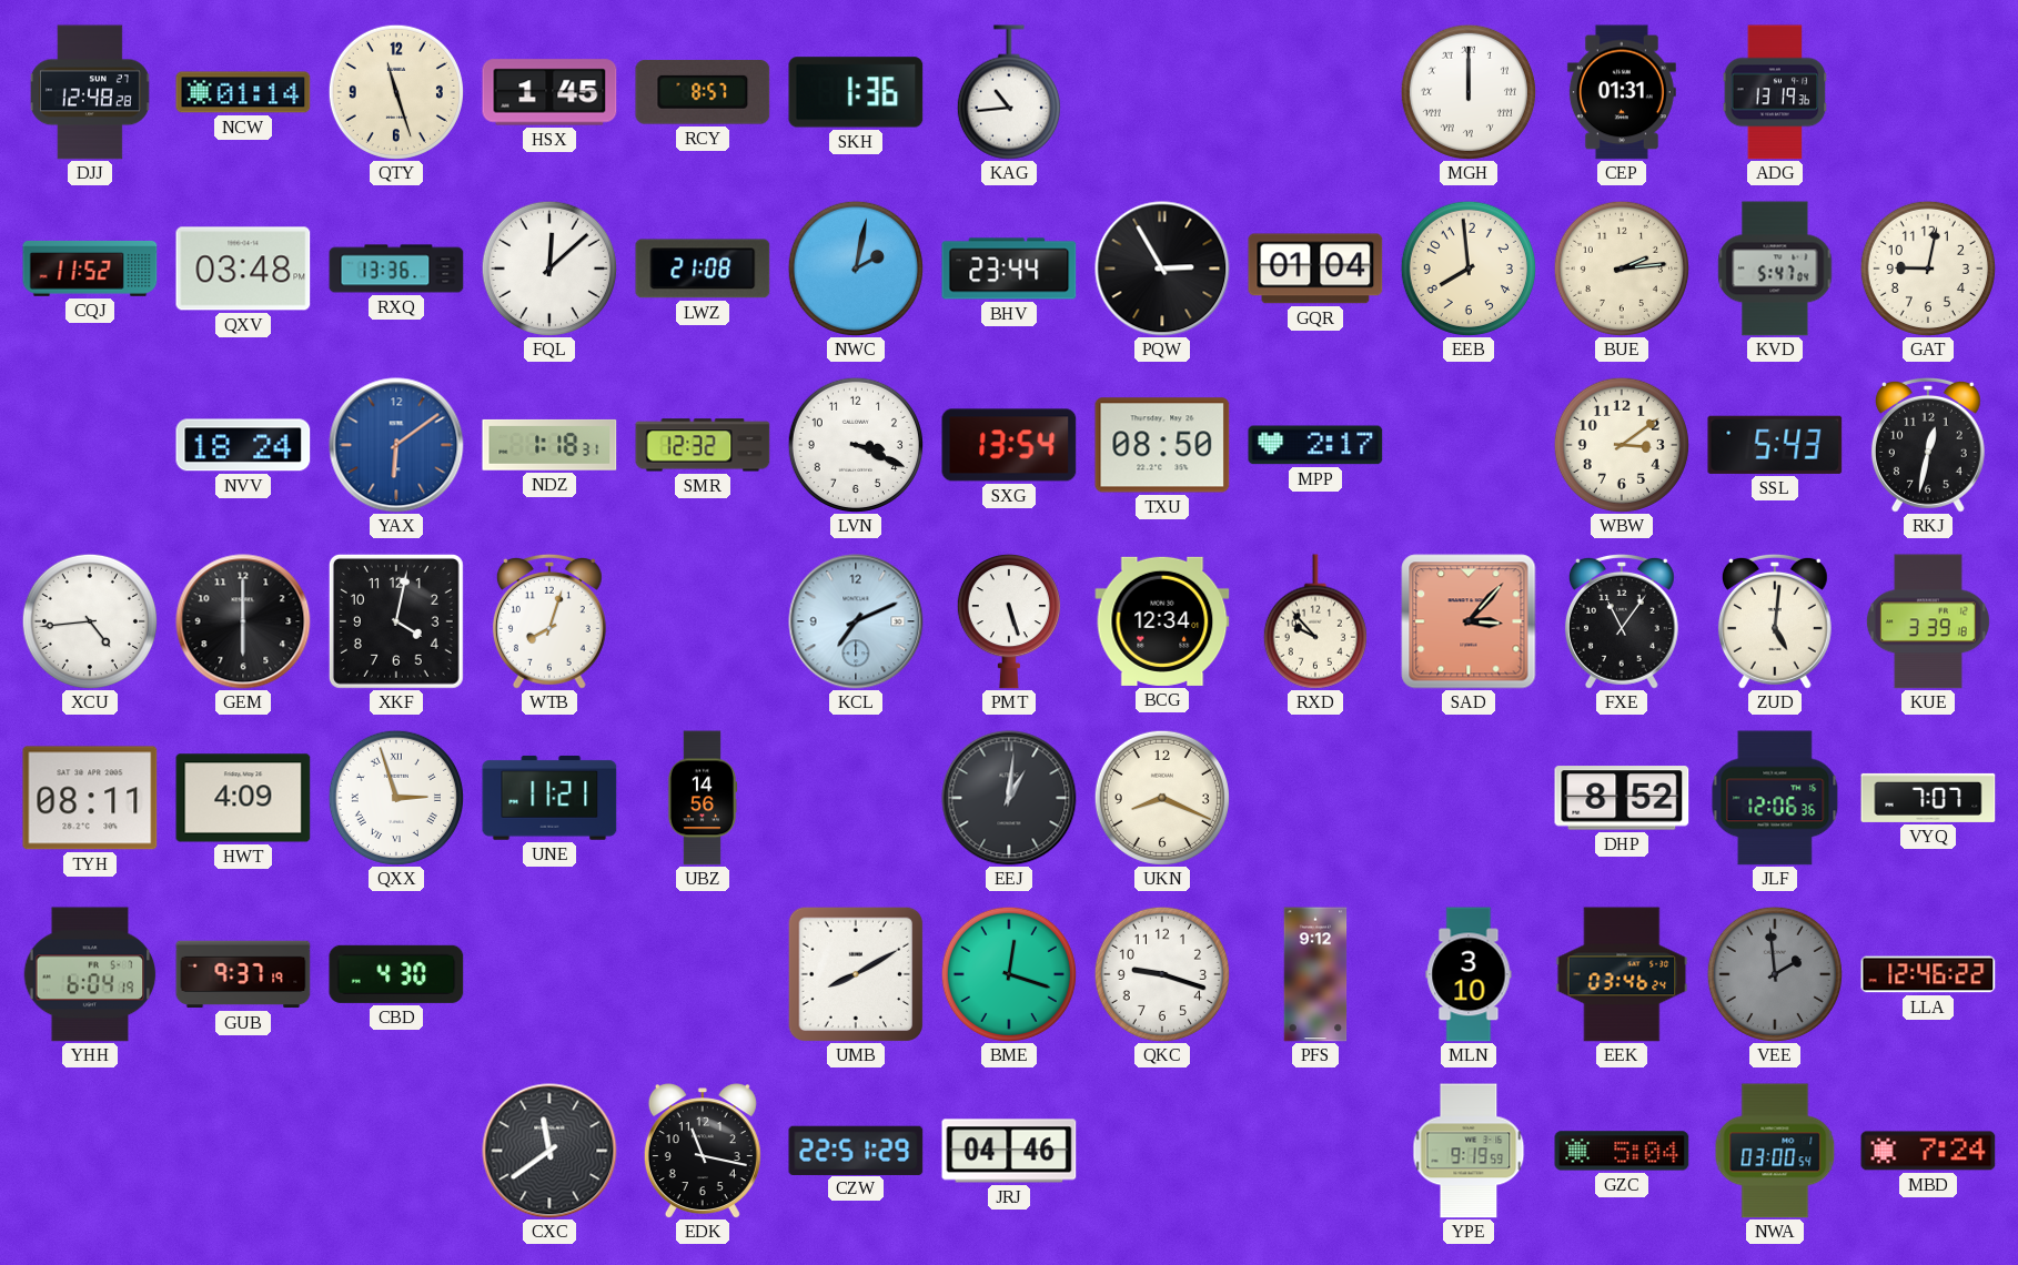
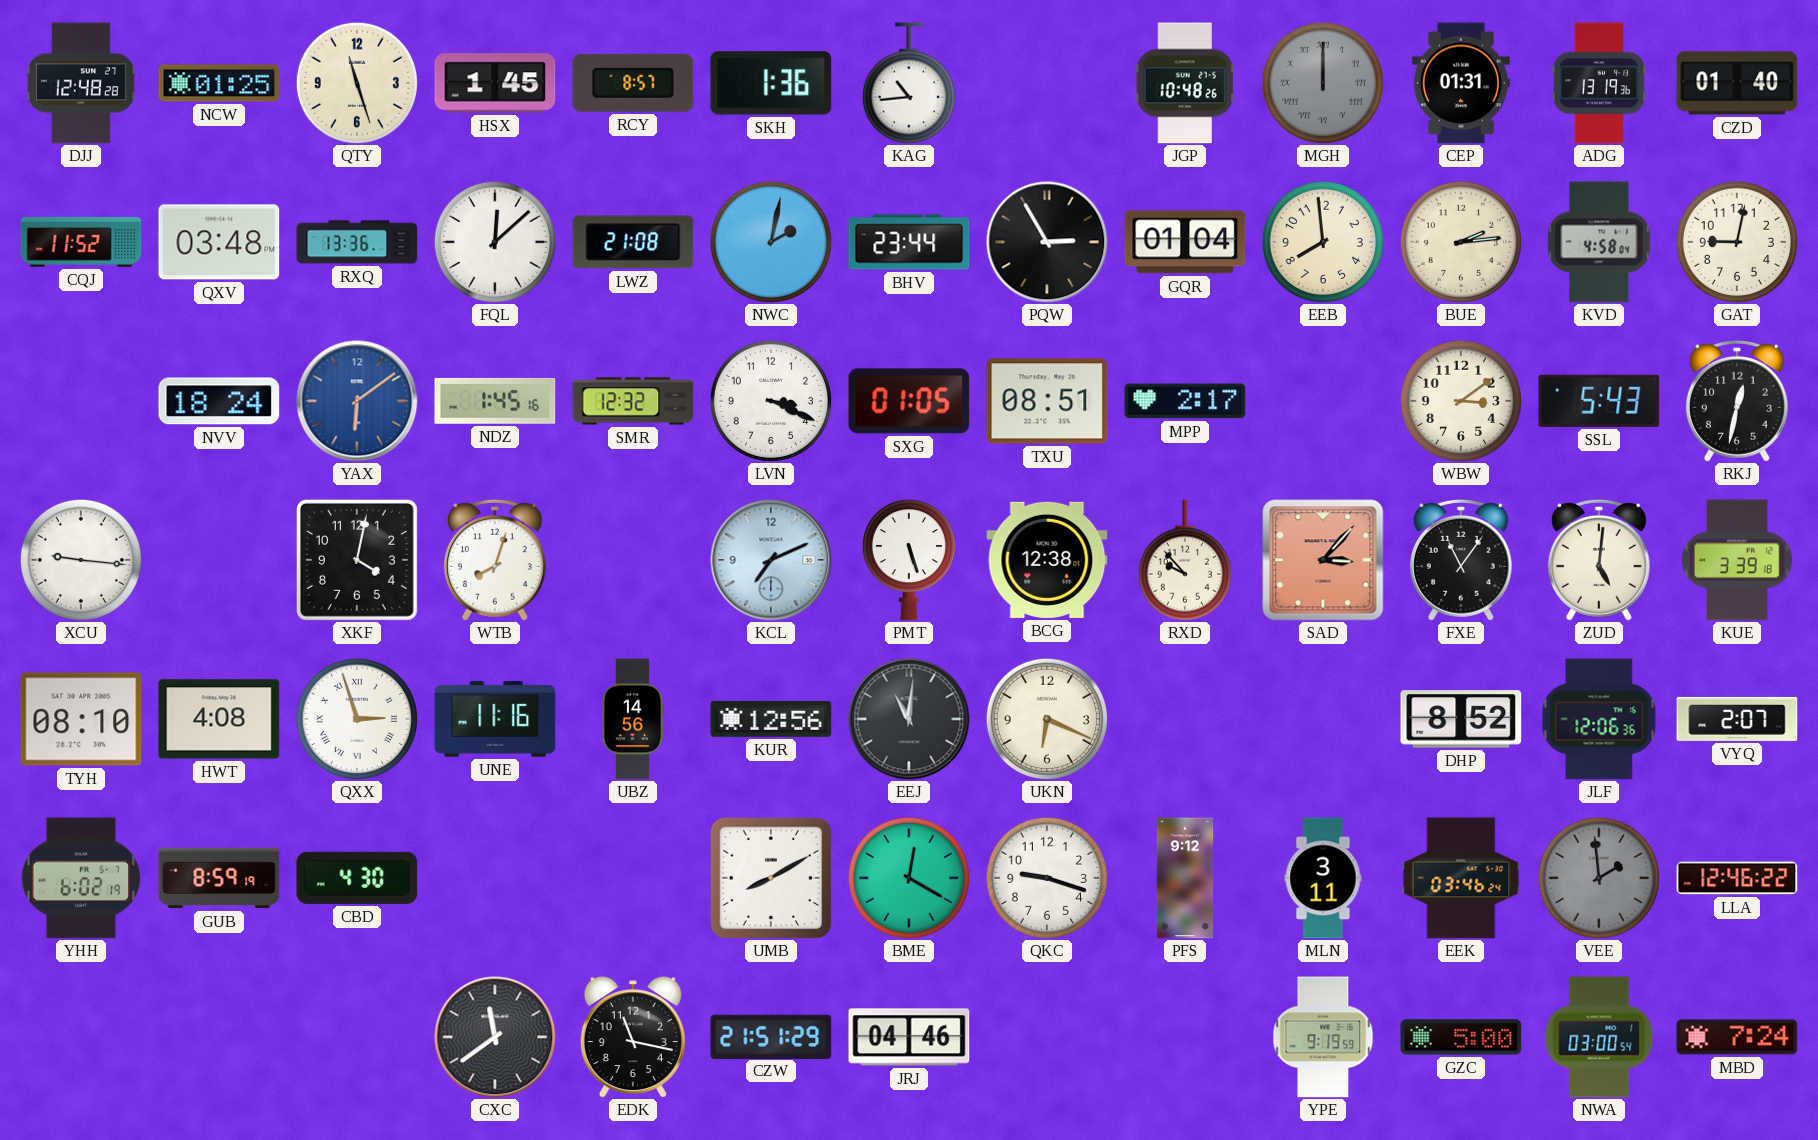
NCW: 01:14 -> 01:25 (219, 83)
JGP: none -> 10:48 (1185, 83)
MGH dial: white -> grey (1323, 83)
CZD: none -> 01:40 (1737, 83)
KVD: 5:47 -> 4:58 (1599, 242)
NDZ: 1:18 -> 1:45 (495, 401)
SXG: 13:54 -> 01:05 (909, 401)
TXU: 08:50 -> 08:51 (1047, 401)
XCU: 4:44 -> 9:16 (81, 560)
GEM: 6:00 -> none (243, 621)
BCG: 12:34 -> 12:38 (1047, 560)
TYH: 08:11 -> 08:10 (81, 719)
HWT: 4:09 -> 4:08 (219, 719)
UNE: 11:21 -> 11:16 (495, 719)
KUR: none -> 12:56 (771, 719)
EEJ: 1:01 -> 11:01 (909, 719)
UKN: 8:19 -> 6:19 (1047, 719)
VYQ: 7:07 -> 2:07 (1737, 719)
YHH: 6:04 -> 6:02 (81, 878)
GUB: 9:37 -> 8:59 (219, 878)
BME: 12:18 -> 12:20 (909, 878)
MLN: 3:10 -> 3:11 (1323, 878)
CZW: 22:51 -> 21:51 (771, 1036)
GZC: 5:04 -> 5:00 (1461, 1037)
